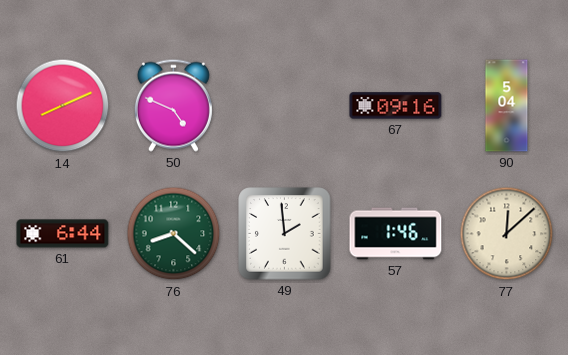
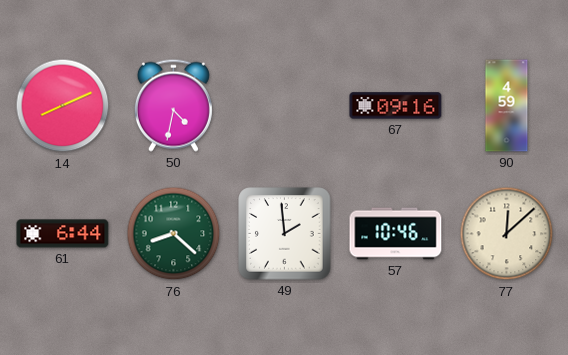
50: 4:49 -> 4:32 (173, 105)
90: 5:04 -> 4:59 (507, 106)
57: 1:46 -> 10:46 (396, 234)
